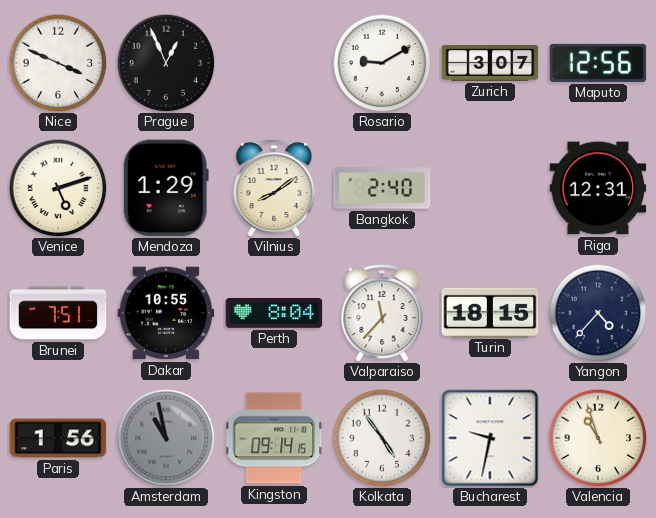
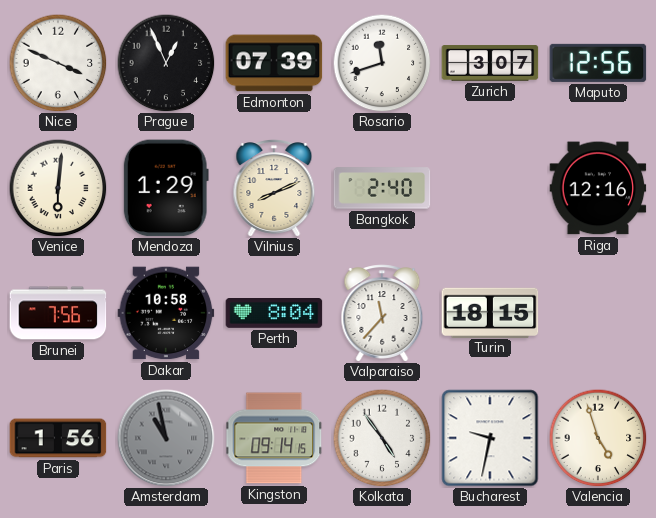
Edmonton: none -> 07:39 (274, 63)
Rosario: 9:10 -> 11:42 (382, 63)
Venice: 5:12 -> 6:01 (58, 188)
Vilnius: 8:09 -> 8:11 (274, 188)
Riga: 12:31 -> 12:16 (598, 188)
Brunei: 7:51 -> 7:56 (58, 313)
Dakar: 10:55 -> 10:58 (166, 313)
Yangon: 4:37 -> none (598, 313)
Valencia: 10:57 -> 4:57 (598, 438)
